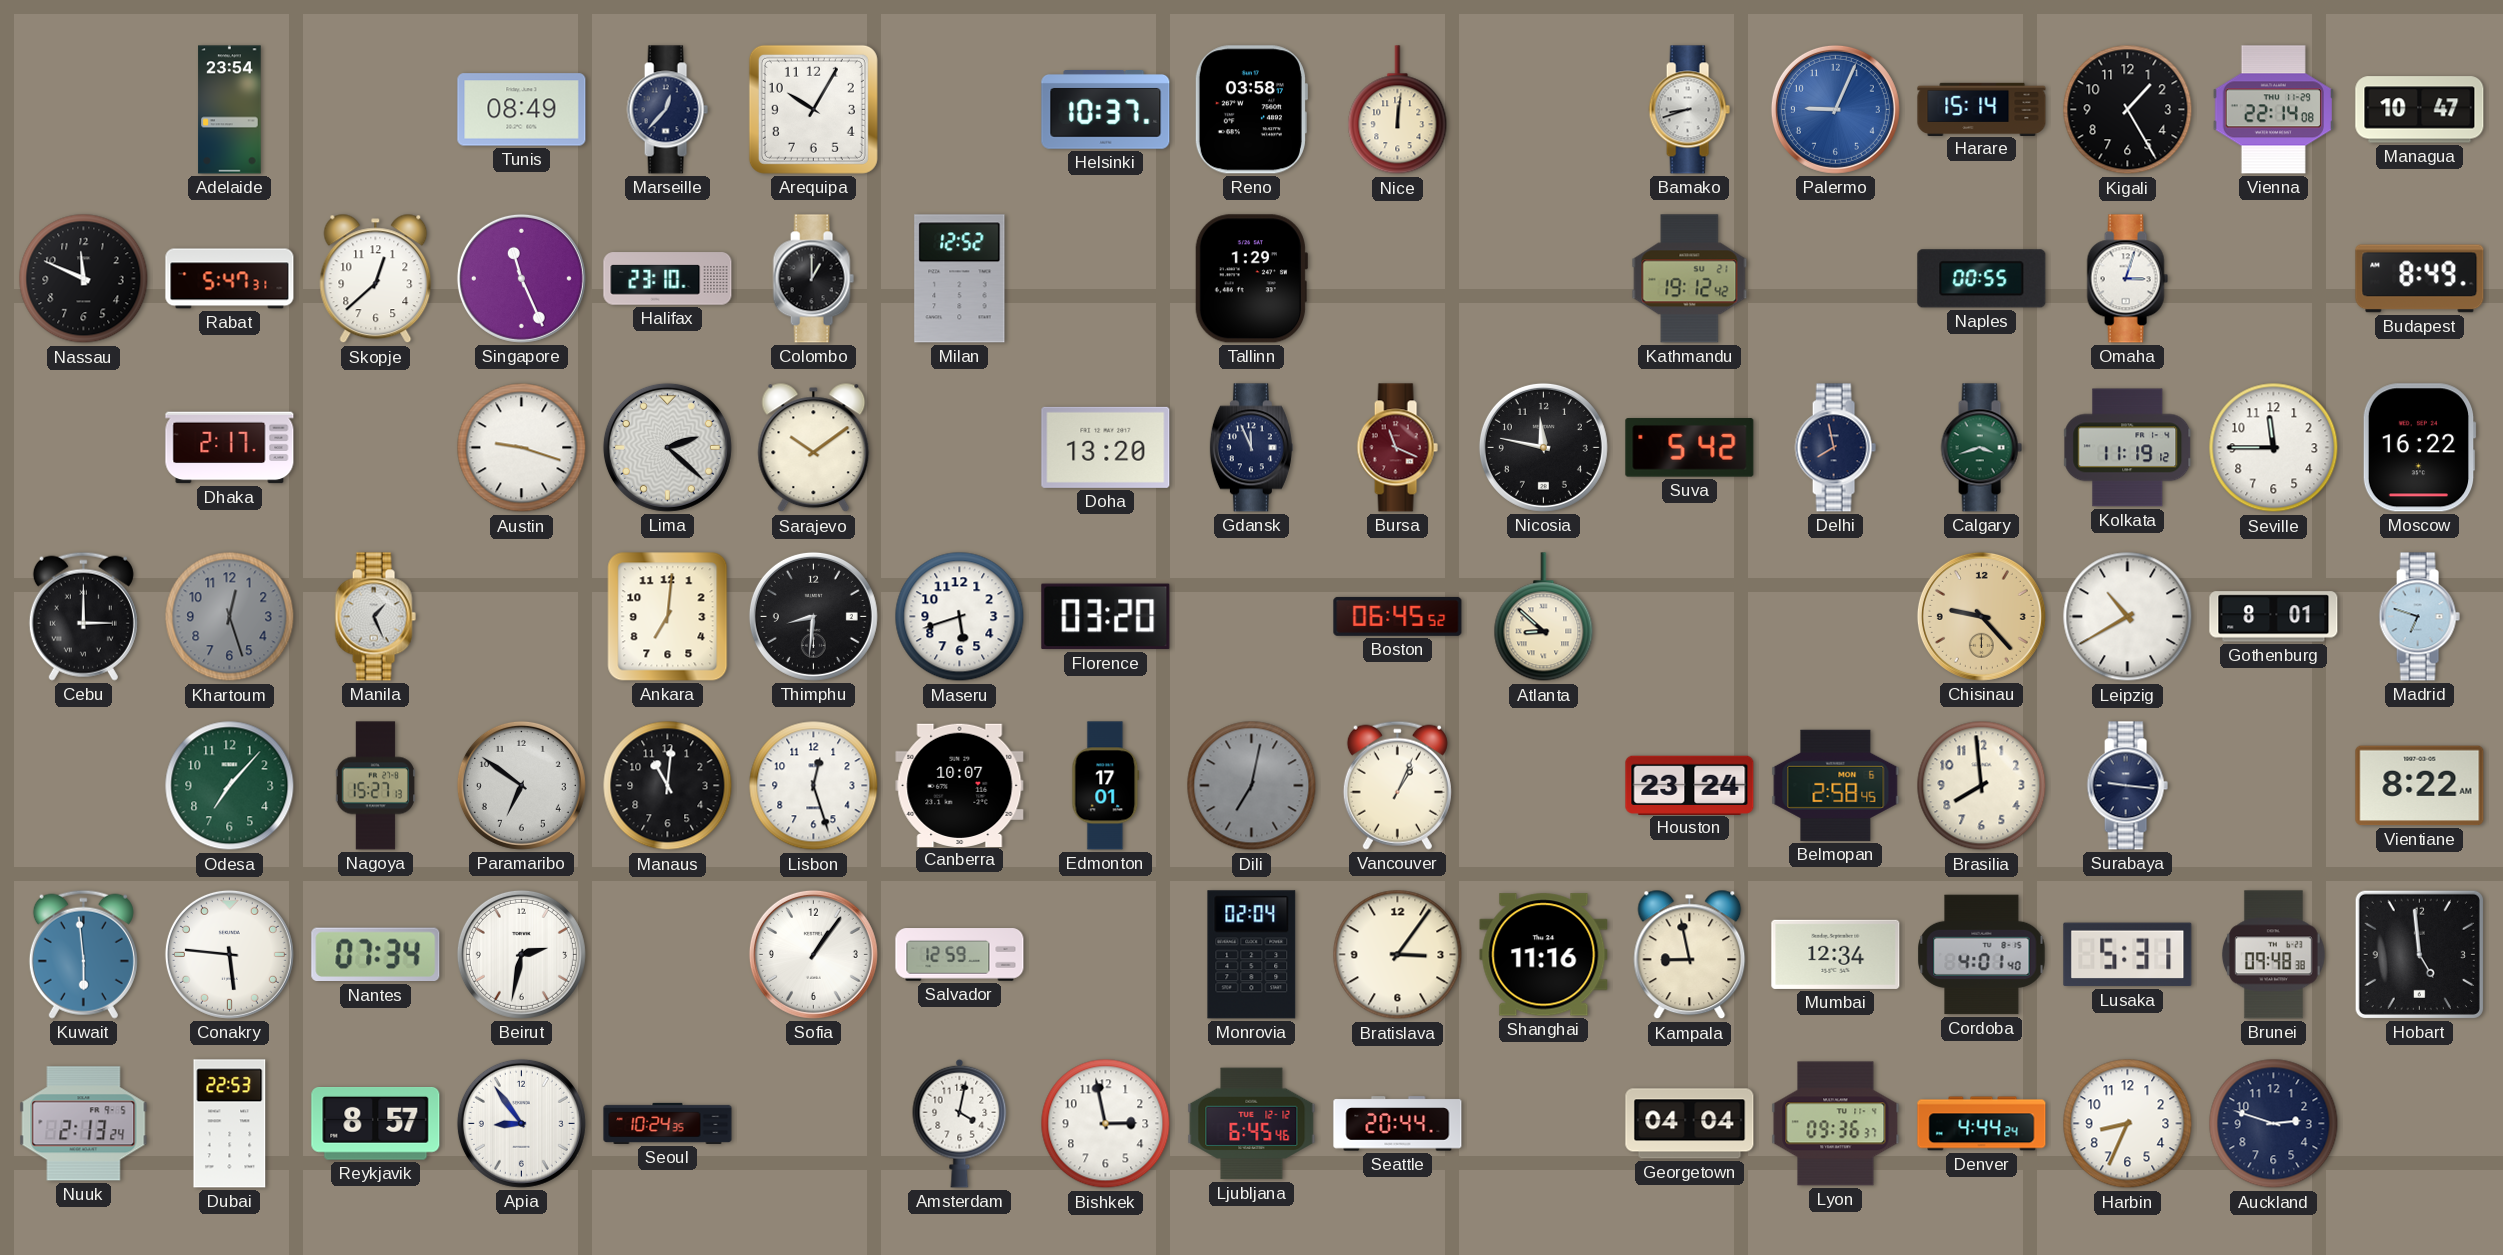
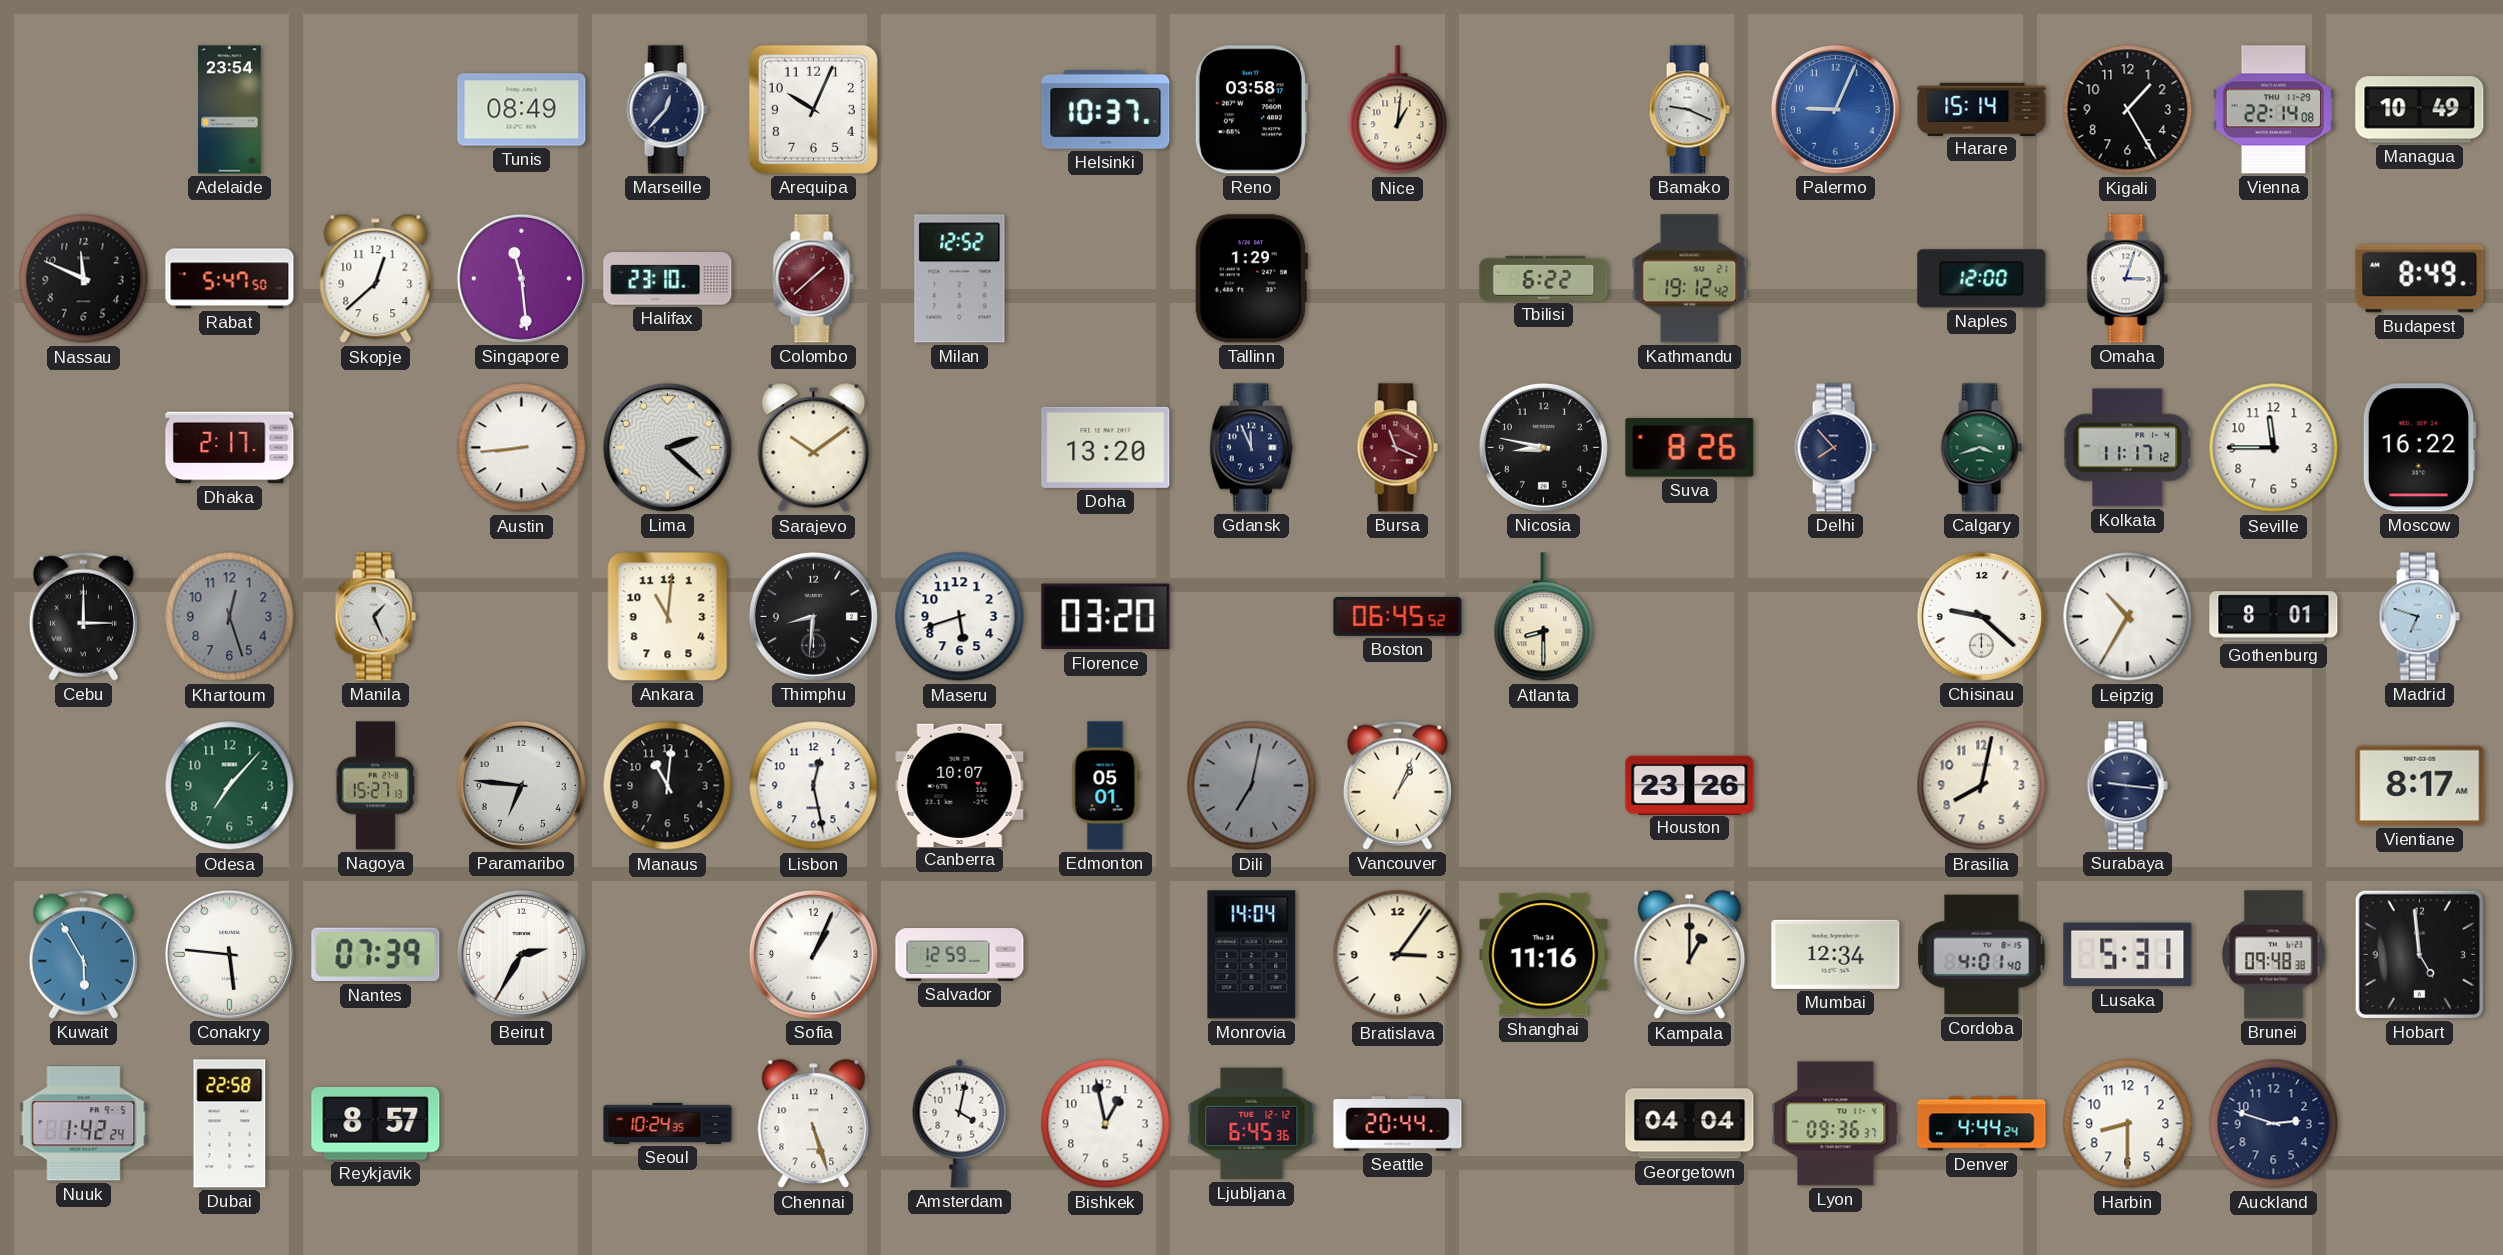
Arequipa: 10:05 -> 10:04 (813, 109)
Nice: 12:01 -> 1:01 (1398, 110)
Bamako: 8:42 -> 9:19 (1689, 110)
Managua: 10:47 -> 10:49 (2420, 110)
Rabat: 5:47:31 -> 5:47:50 (230, 279)
Singapore: 11:26 -> 11:29 (521, 278)
Colombo: 1:00 -> 1:38 (813, 279)
Colombo dial: black -> burgundy (813, 279)
Tbilisi: none -> 6:22 (1544, 278)
Naples: 00:55 -> 12:00 (1982, 279)
Austin: 9:18 -> 8:44 (522, 448)
Nicosia: 11:47 -> 8:47 (1543, 447)
Suva: 5:42 -> 8:26 (1690, 448)
Delhi: 7:58 -> 7:53 (1835, 448)
Kolkata: 11:19 -> 11:17 (2128, 448)
Ankara: 7:01 -> 11:01 (668, 617)
Atlanta: 8:52 -> 8:30 (1544, 617)
Chisinau: 9:23 -> 9:22 (1981, 616)
Chisinau dial: champagne -> white (1981, 616)
Leipzig: 10:40 -> 10:35 (2128, 617)
Paramaribo: 6:51 -> 6:46 (521, 785)
Lisbon: 12:27 -> 12:28 (814, 786)
Edmonton: 17:01 -> 05:01 (1106, 786)
Houston: 23:24 -> 23:26 (1690, 785)
Belmopan: 2:58 -> none (1836, 785)
Brasilia: 7:59 -> 8:02 (1982, 786)
Vientiane: 8:22 -> 8:17 (2420, 786)
Kuwait: 5:59 -> 5:55 (83, 954)
Nantes: 07:34 -> 07:39 (376, 955)
Beirut: 2:32 -> 2:35 (521, 954)
Sofia: 1:06 -> 1:04 (813, 954)
Monrovia: 02:04 -> 14:04 (1252, 955)
Kampala: 8:58 -> 1:00 (1690, 955)
Nuuk: 2:13 -> 1:42 (84, 1124)
Dubai: 22:53 -> 22:58 (230, 1124)
Apia: 8:54 -> none (521, 1123)
Chennai: none -> 5:27 (814, 1124)
Bishkek: 2:58 -> 12:58 (1106, 1124)
Ljubljana: 6:45:46 -> 6:45:36 (1252, 1124)
Harbin: 8:34 -> 8:30 (2128, 1124)
